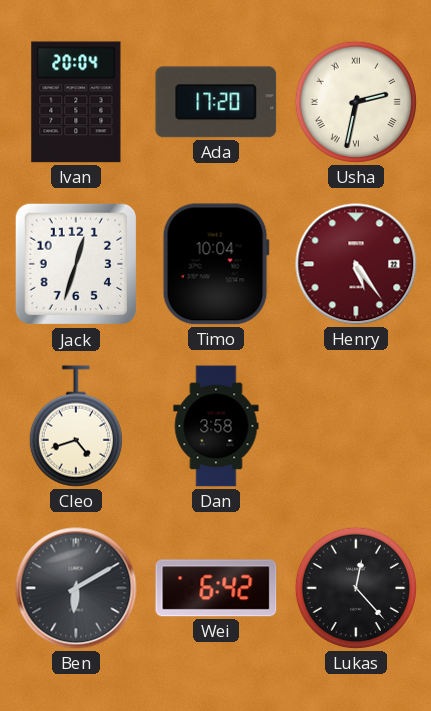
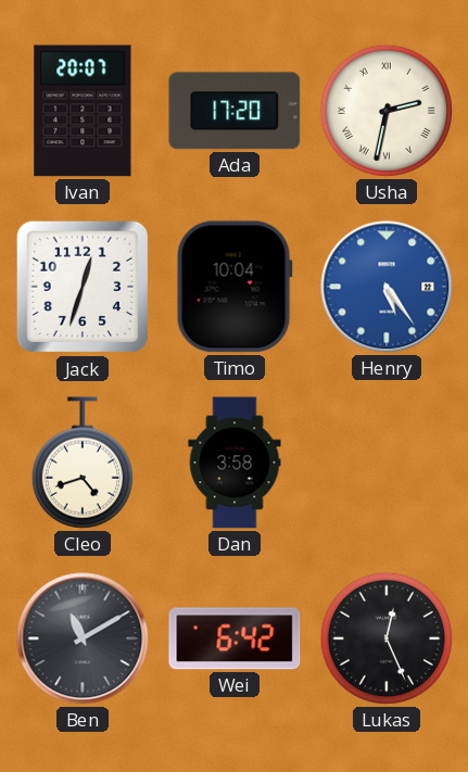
Ivan: 20:04 -> 20:07 (83, 111)
Henry dial: burgundy -> blue (387, 287)
Ben: 6:10 -> 11:10 (83, 638)
Lukas: 12:23 -> 12:26 (387, 638)
